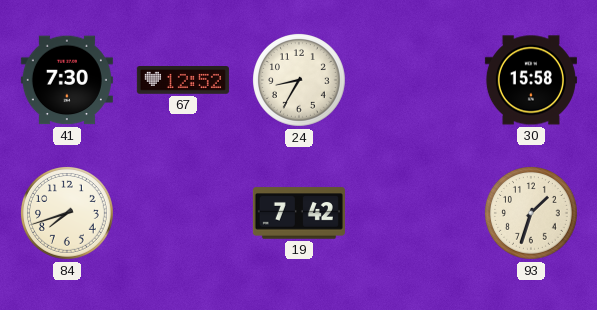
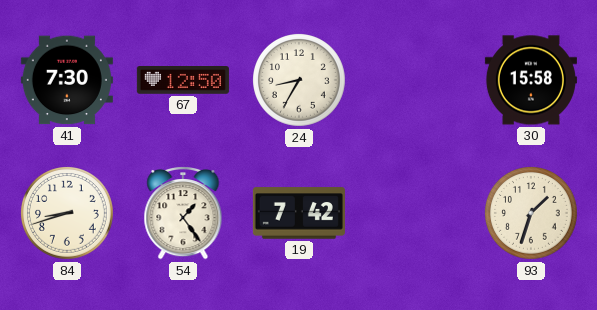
67: 12:52 -> 12:50 (183, 81)
84: 7:42 -> 8:42 (68, 214)
54: none -> 1:24 (183, 214)
